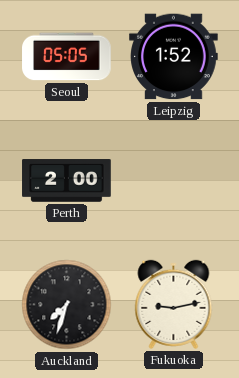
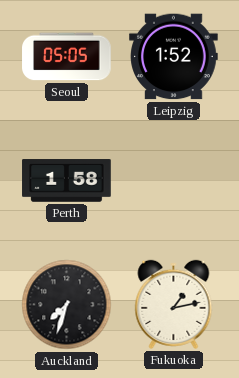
Perth: 2:00 -> 1:58 (67, 181)
Fukuoka: 9:13 -> 1:13 (174, 304)
